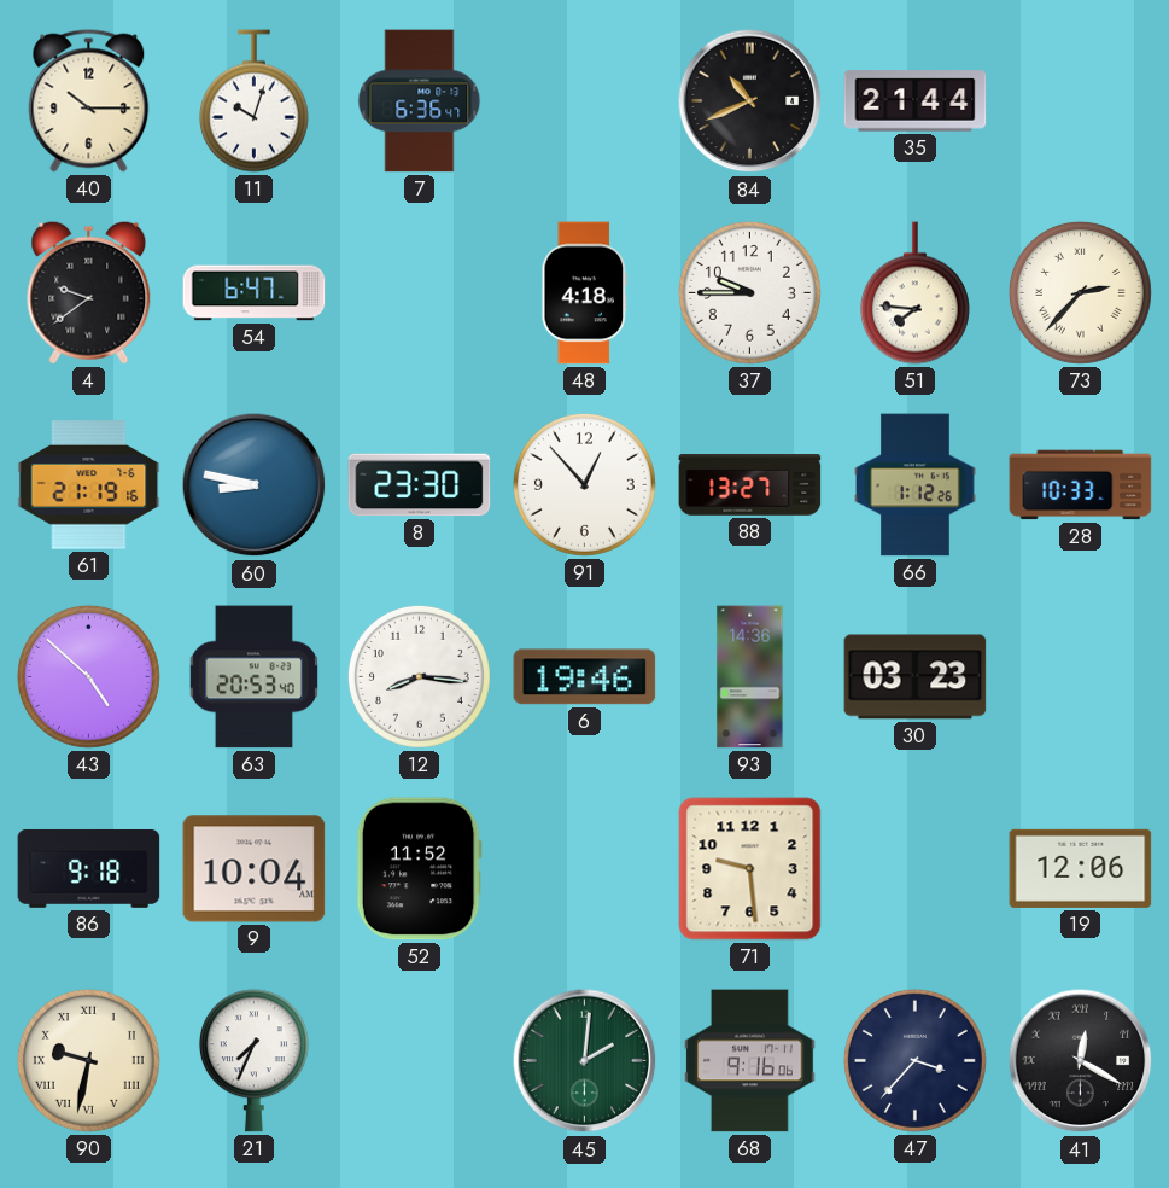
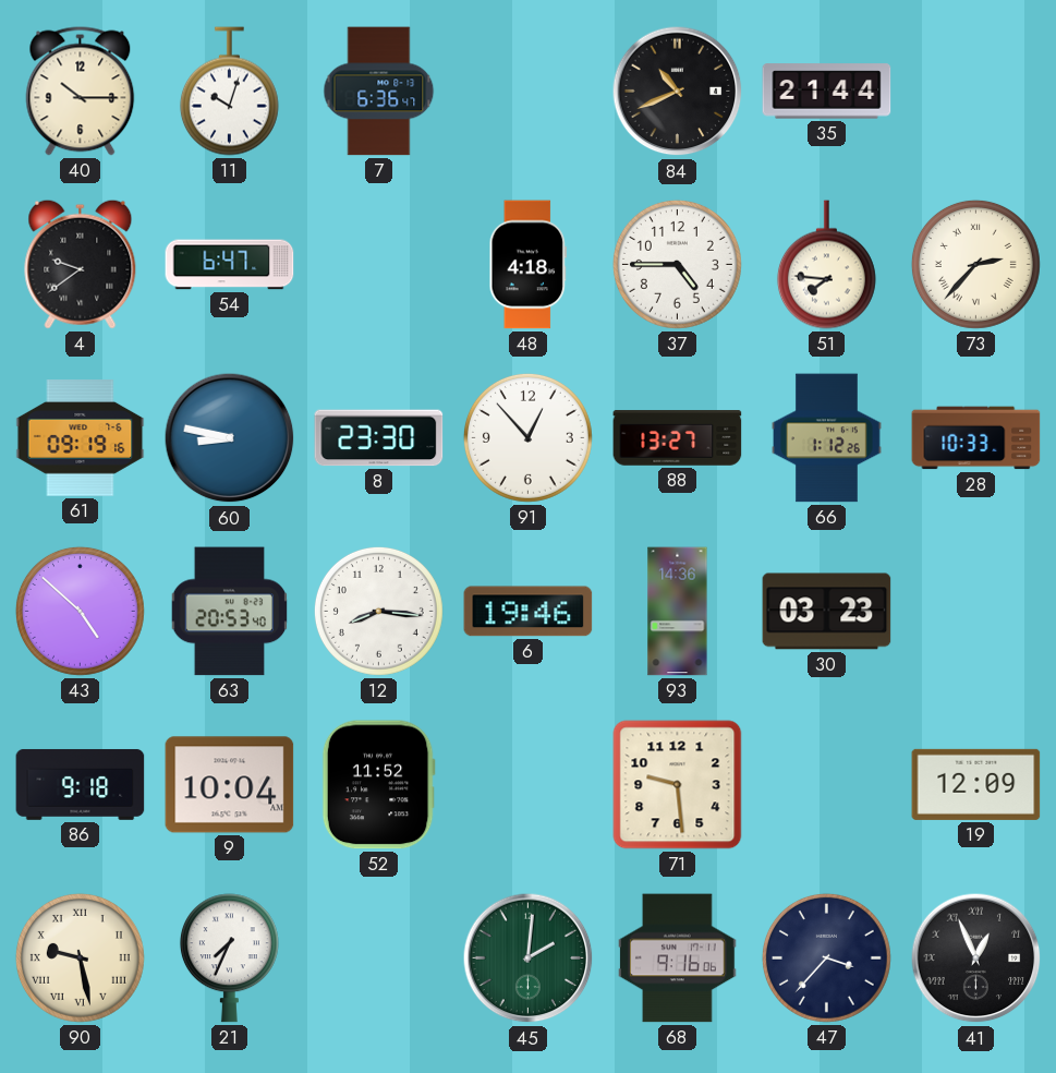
37: 9:45 -> 4:45 (677, 264)
61: 21:19 -> 09:19 (81, 438)
19: 12:06 -> 12:09 (976, 784)
90: 9:32 -> 9:28 (80, 957)
41: 12:20 -> 12:56 (976, 959)
